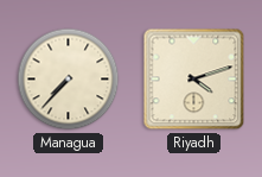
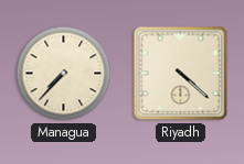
Riyadh: 4:12 -> 4:22 (181, 74)
